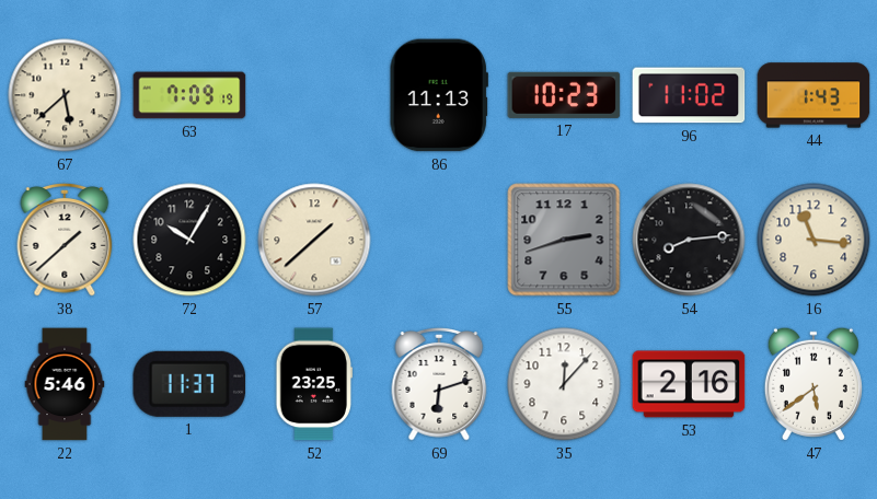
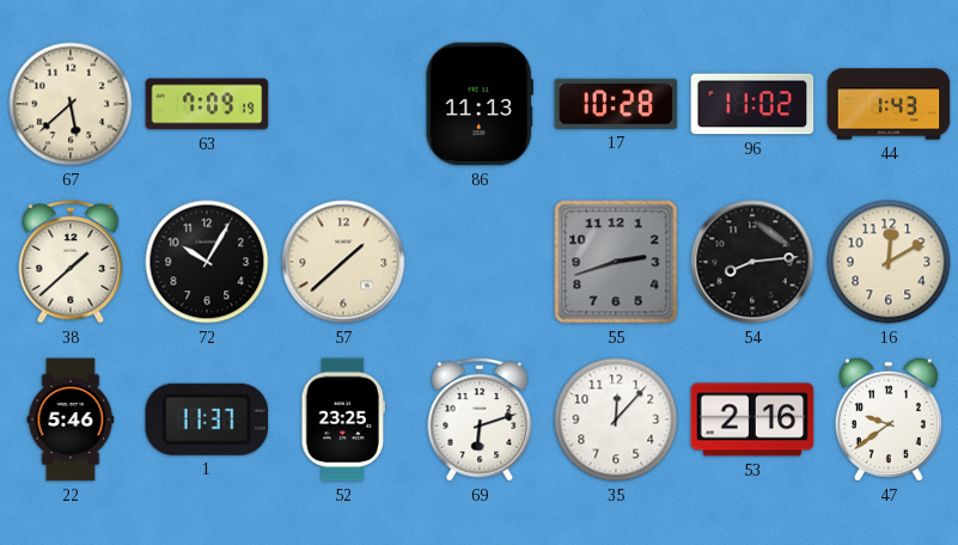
17: 10:23 -> 10:28 (616, 104)
16: 11:16 -> 12:10 (889, 262)
47: 5:39 -> 9:39 (889, 420)
